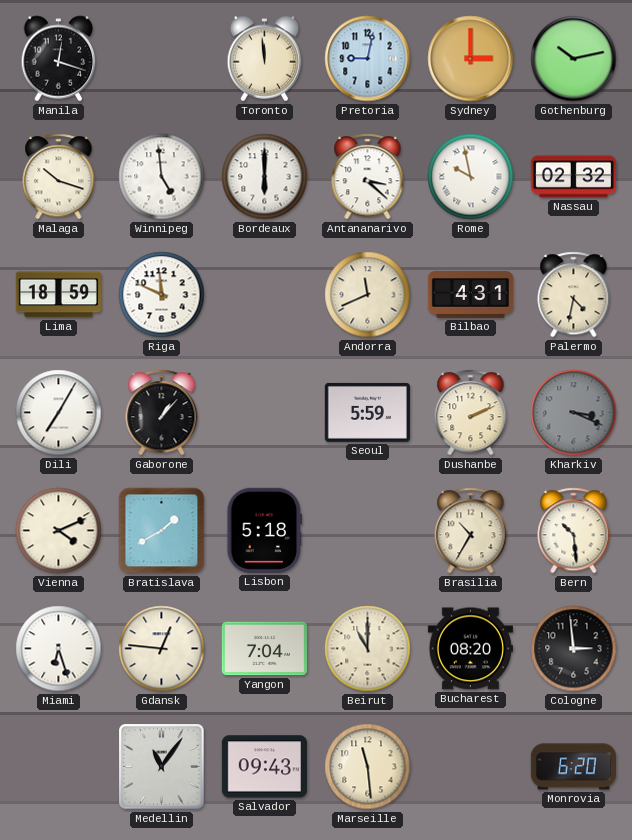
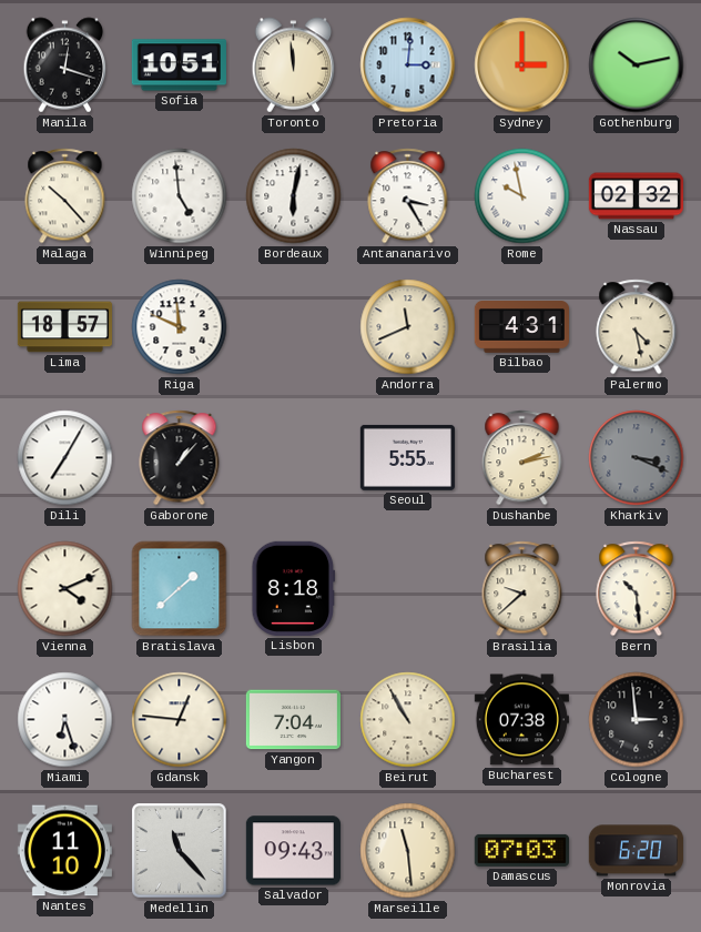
Sofia: none -> 10:51 (179, 65)
Pretoria: 9:02 -> 3:01 (408, 65)
Malaga: 10:18 -> 10:23 (65, 196)
Bordeaux: 6:00 -> 6:02 (294, 196)
Antananarivo: 3:22 -> 3:25 (408, 196)
Lima: 18:59 -> 18:57 (64, 327)
Palermo: 4:32 -> 4:28 (637, 327)
Seoul: 5:59 -> 5:55 (407, 457)
Dushanbe: 2:11 -> 2:13 (522, 458)
Bratislava: 1:40 -> 1:38 (180, 589)
Lisbon: 5:18 -> 8:18 (294, 588)
Brasilia: 10:35 -> 9:38 (522, 589)
Beirut: 11:00 -> 10:55 (408, 720)
Bucharest: 08:20 -> 07:38 (521, 720)
Nantes: none -> 11:10 (64, 851)
Medellin: 11:06 -> 11:23 (180, 851)
Damascus: none -> 07:03 (521, 850)
